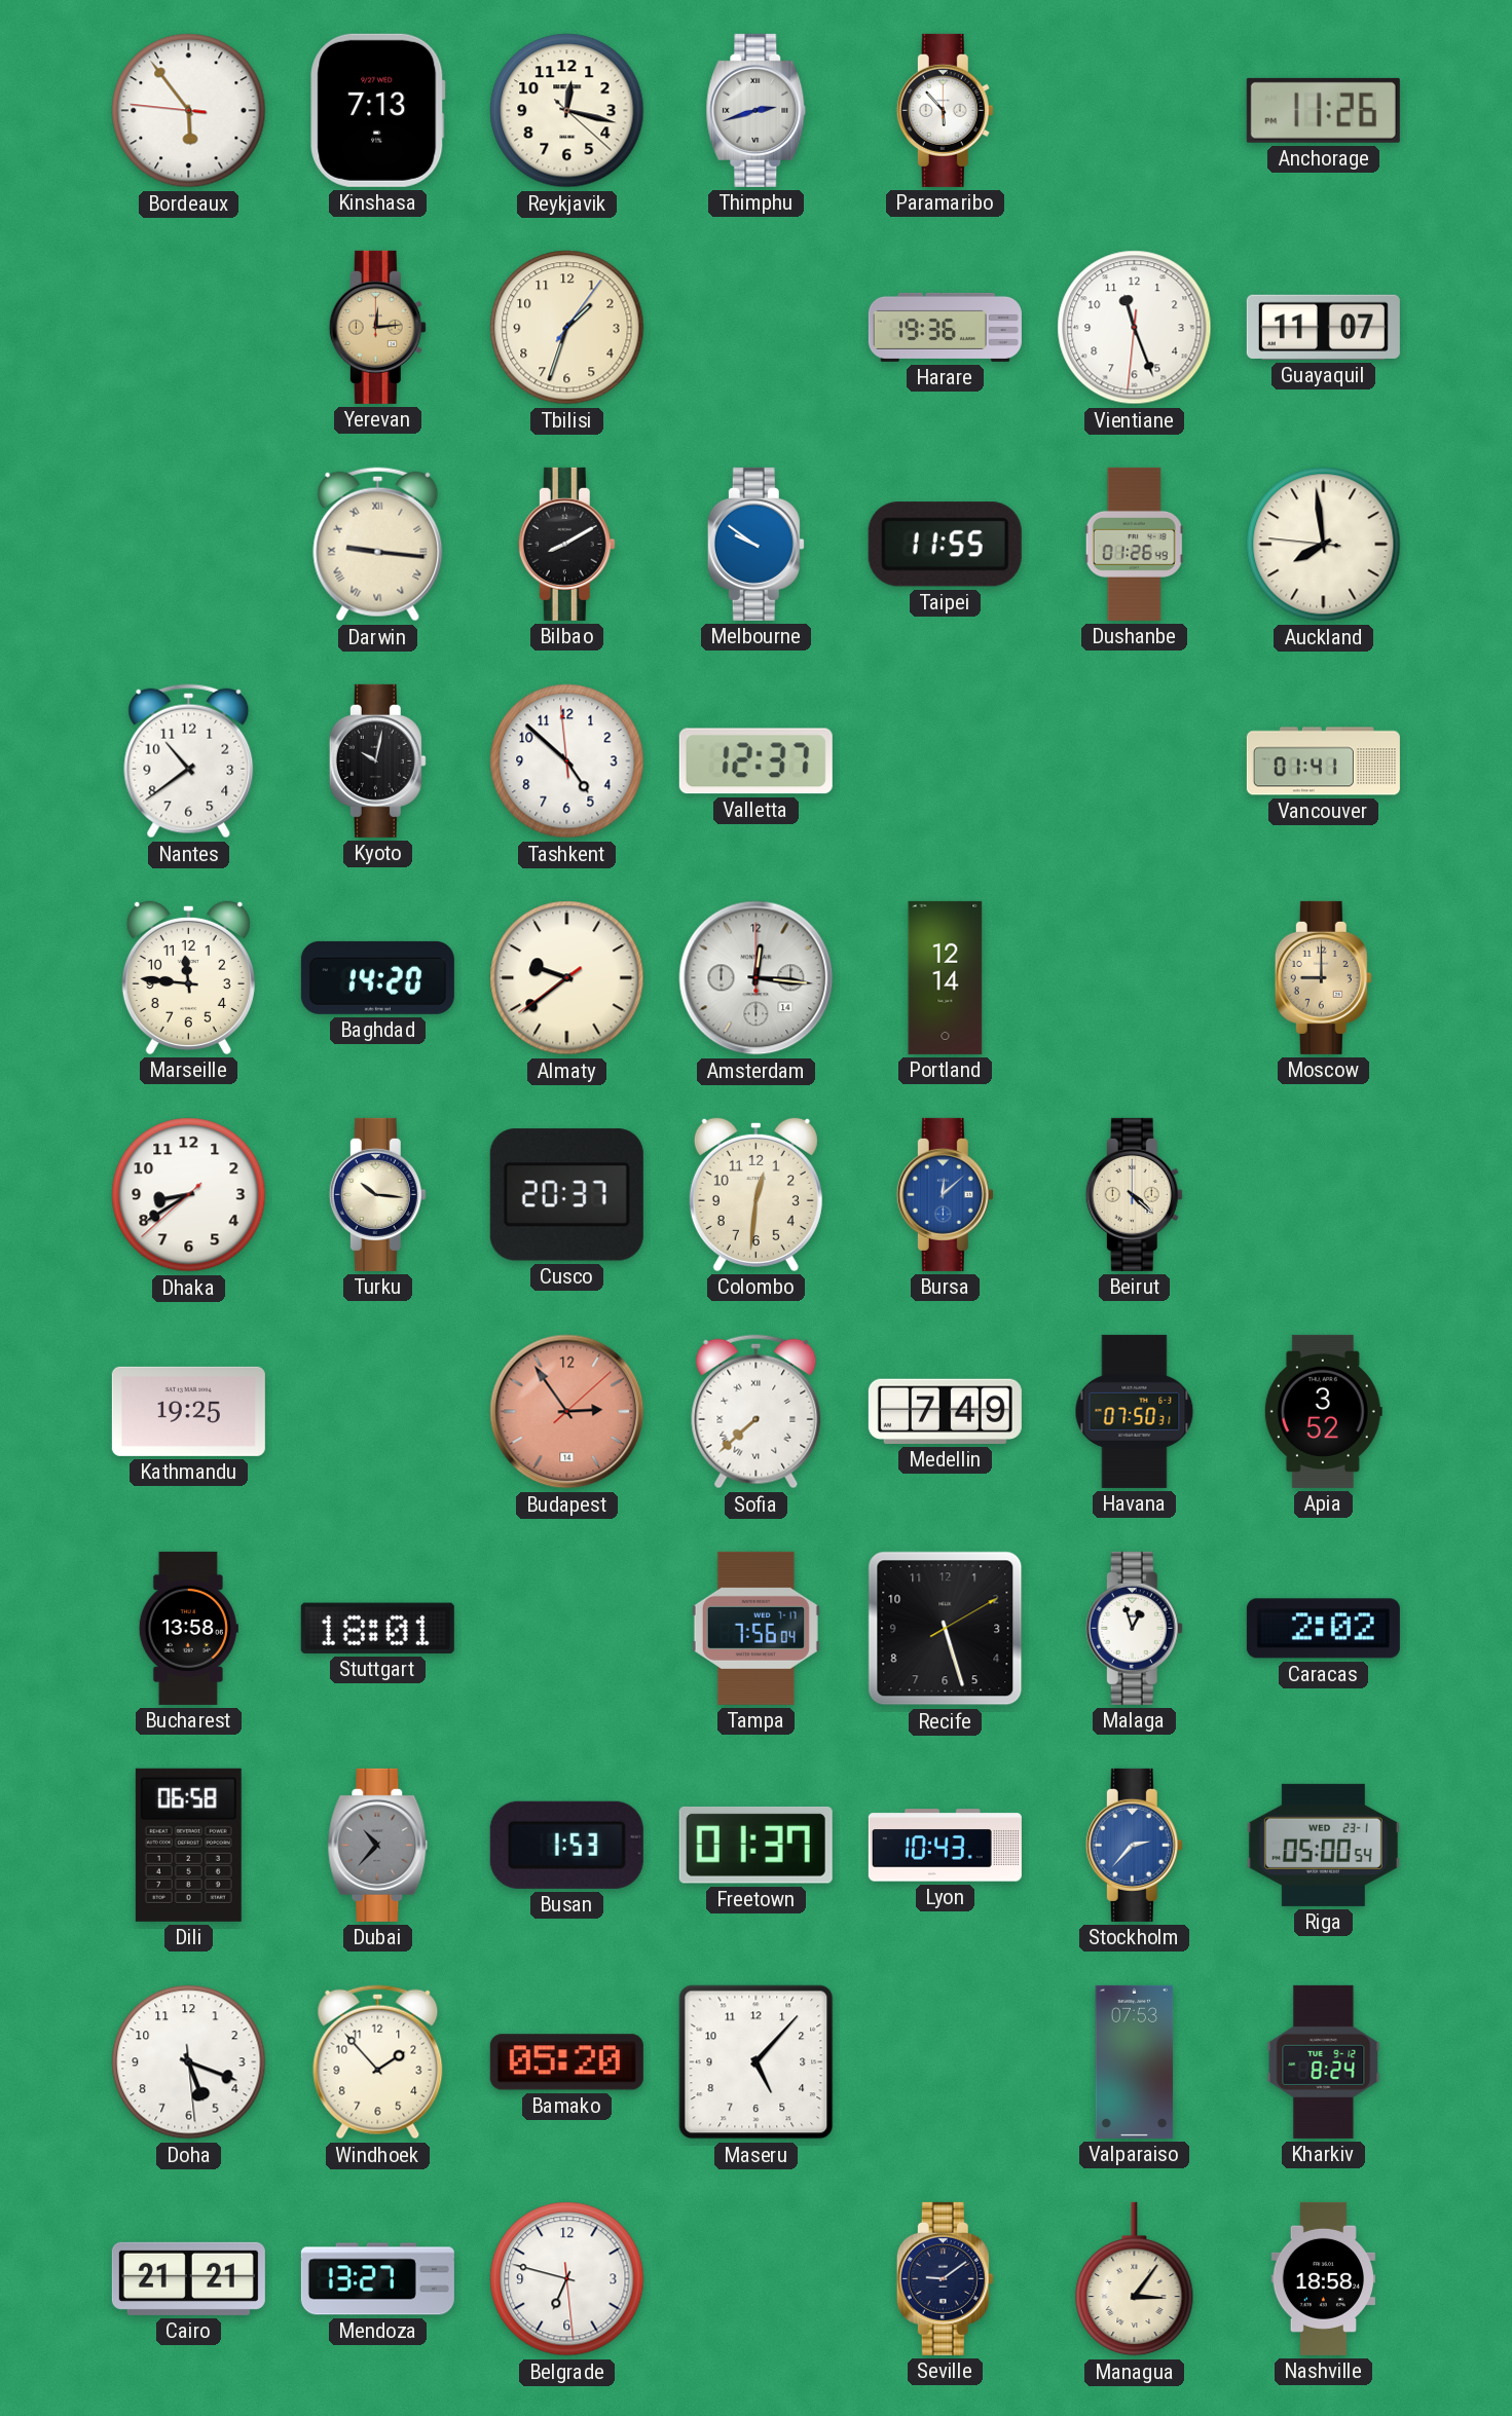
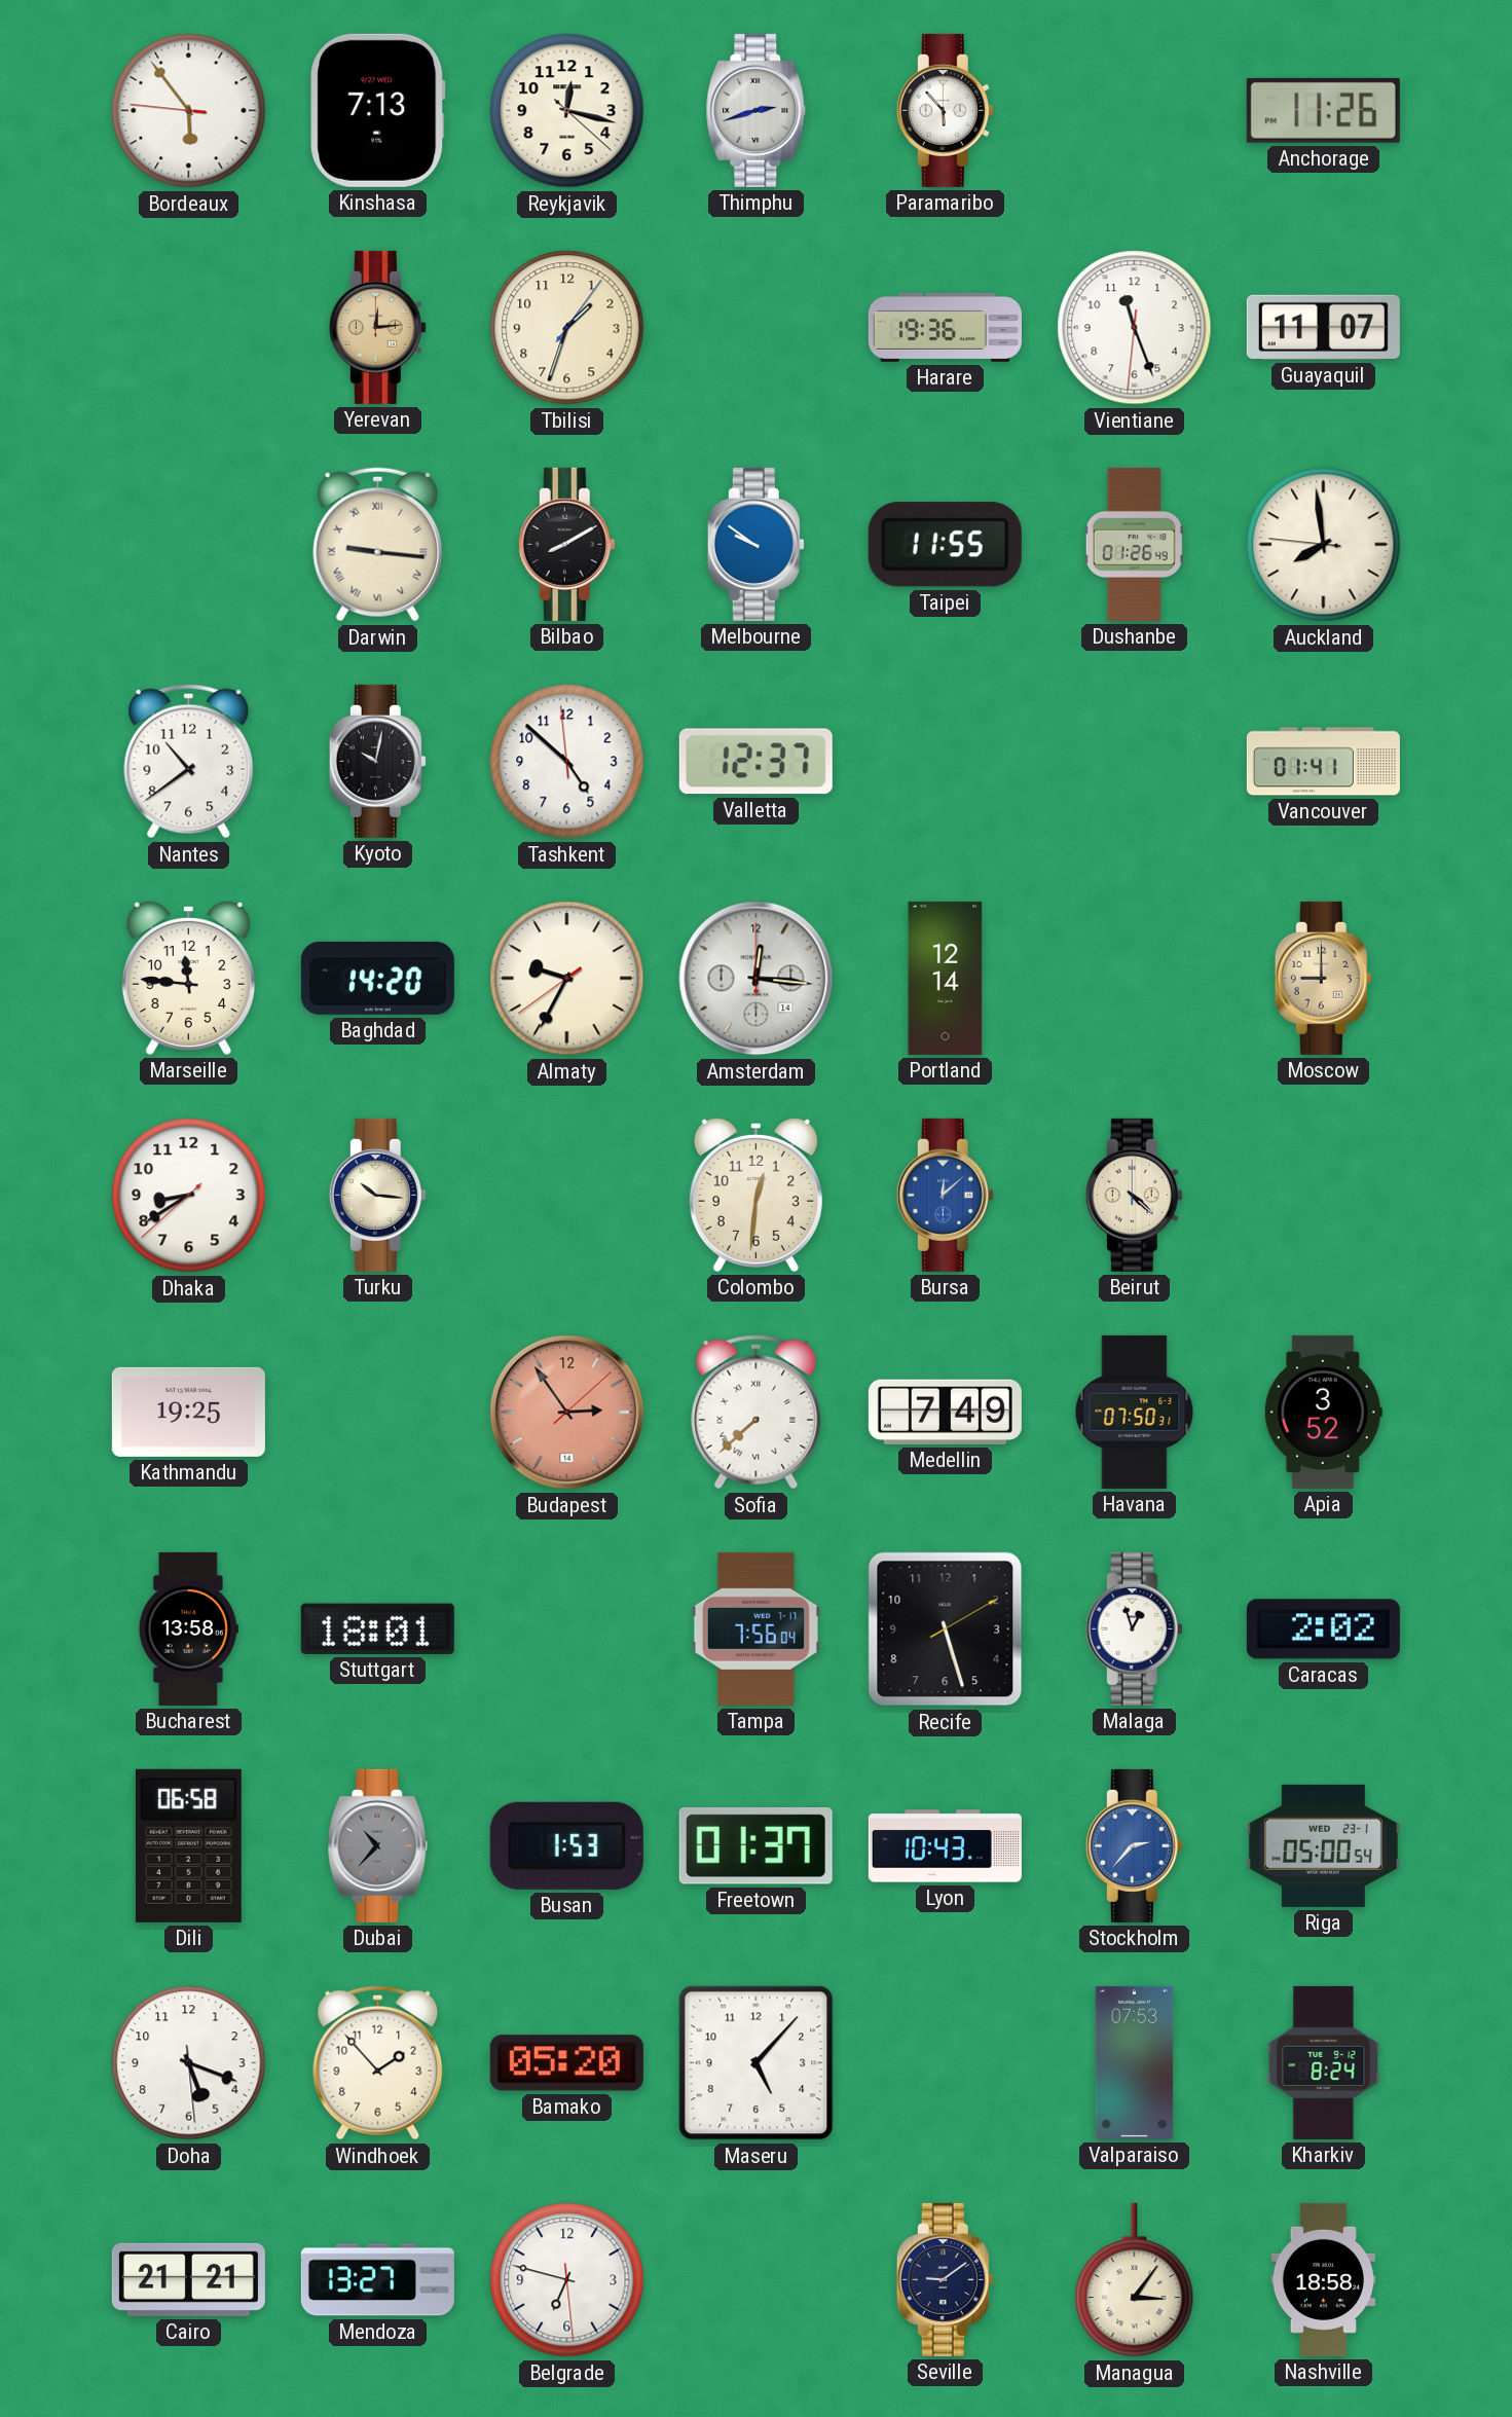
Almaty: 9:38 -> 9:34 (567, 979)
Cusco: 20:37 -> none (566, 1195)
